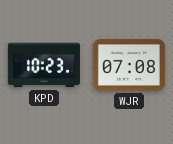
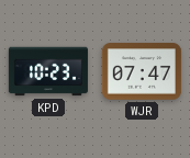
WJR: 07:08 -> 07:47 (142, 71)
